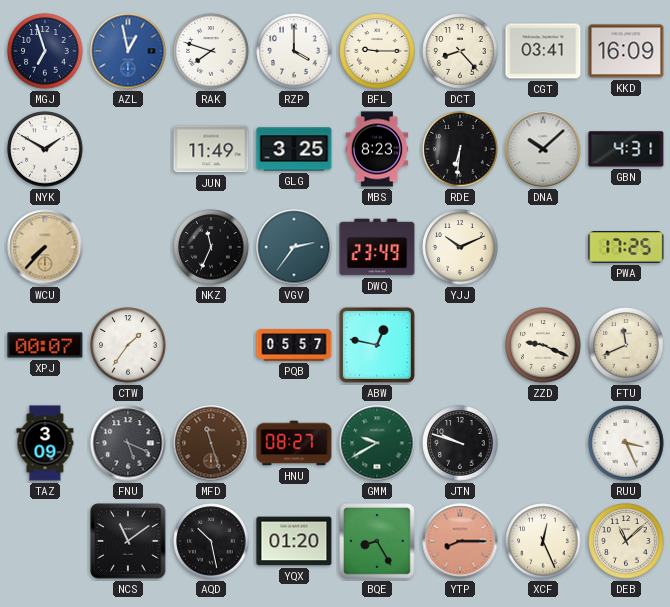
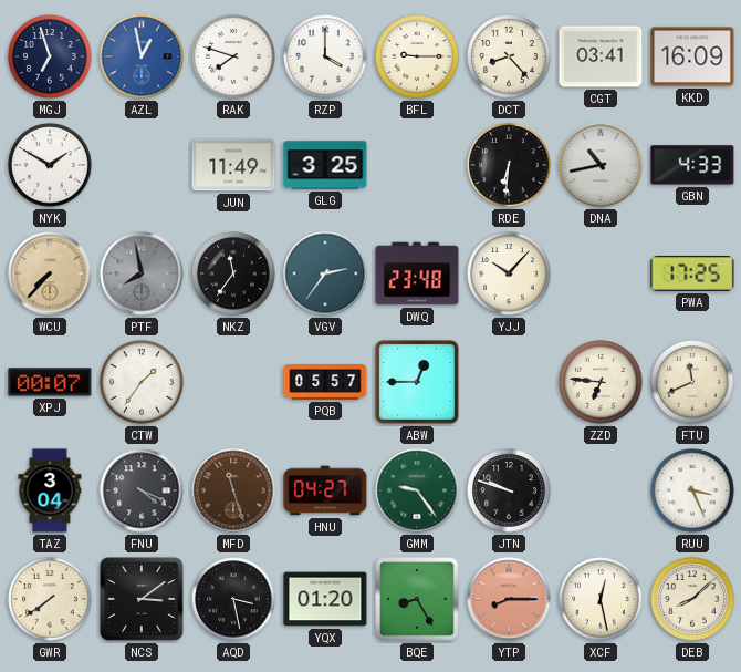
MBS: 8:23 -> none (377, 149)
DNA: 10:08 -> 10:43 (601, 165)
GBN: 4:31 -> 4:33 (692, 165)
PTF: none -> 7:58 (142, 273)
NKZ: 11:34 -> 11:36 (233, 273)
DWQ: 23:49 -> 23:48 (417, 273)
YJJ: 10:11 -> 10:07 (509, 273)
ABW: 12:47 -> 12:45 (417, 382)
ZZD: 9:19 -> 6:46 (601, 382)
TAZ: 3:09 -> 3:04 (50, 490)
FNU: 5:19 -> 4:19 (142, 490)
HNU: 08:27 -> 04:27 (325, 490)
GMM: 9:40 -> 9:24 (417, 490)
GWR: none -> 7:39 (50, 599)
NCS: 11:09 -> 3:09 (142, 599)
AQD: 10:28 -> 3:28 (233, 599)
XCF: 12:26 -> 12:28 (601, 599)
DEB: 11:08 -> 8:08 (692, 599)
